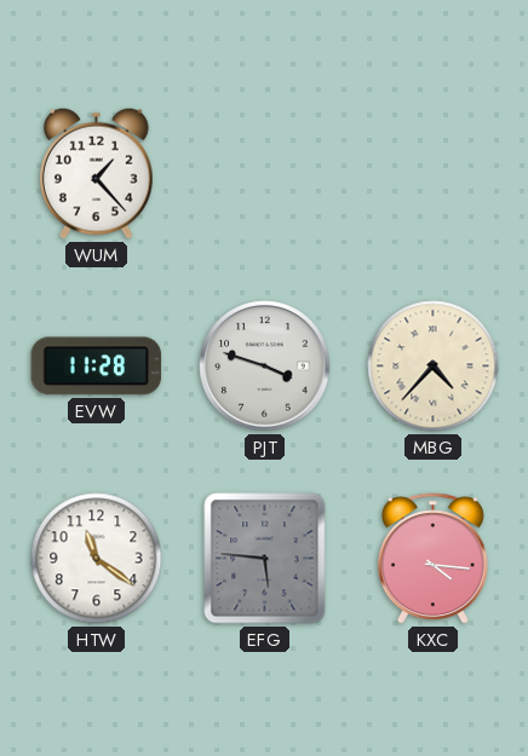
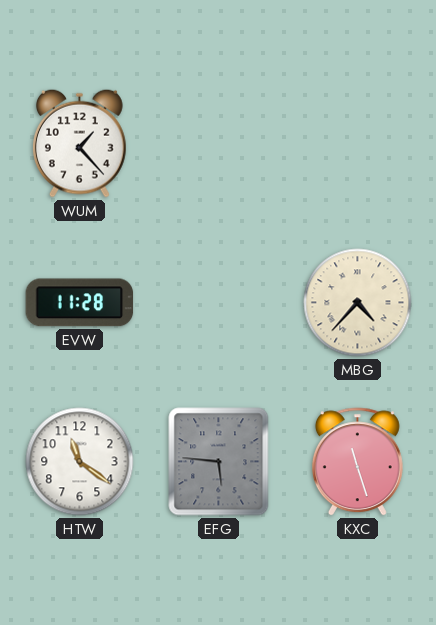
PJT: 3:48 -> none (265, 367)
KXC: 4:16 -> 11:27 (357, 462)
